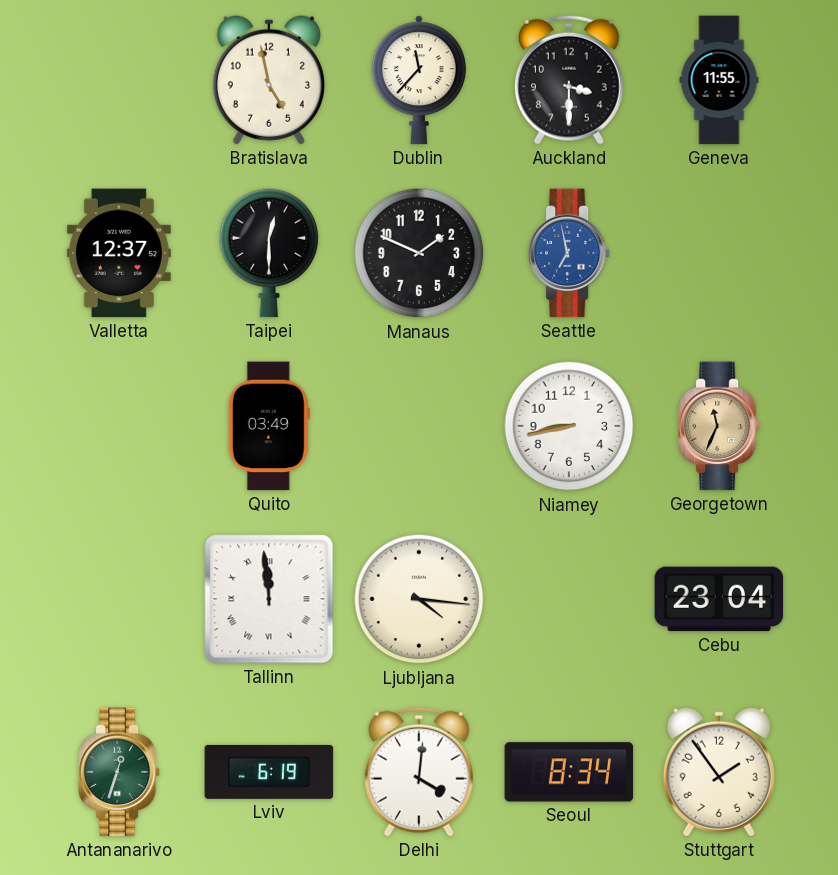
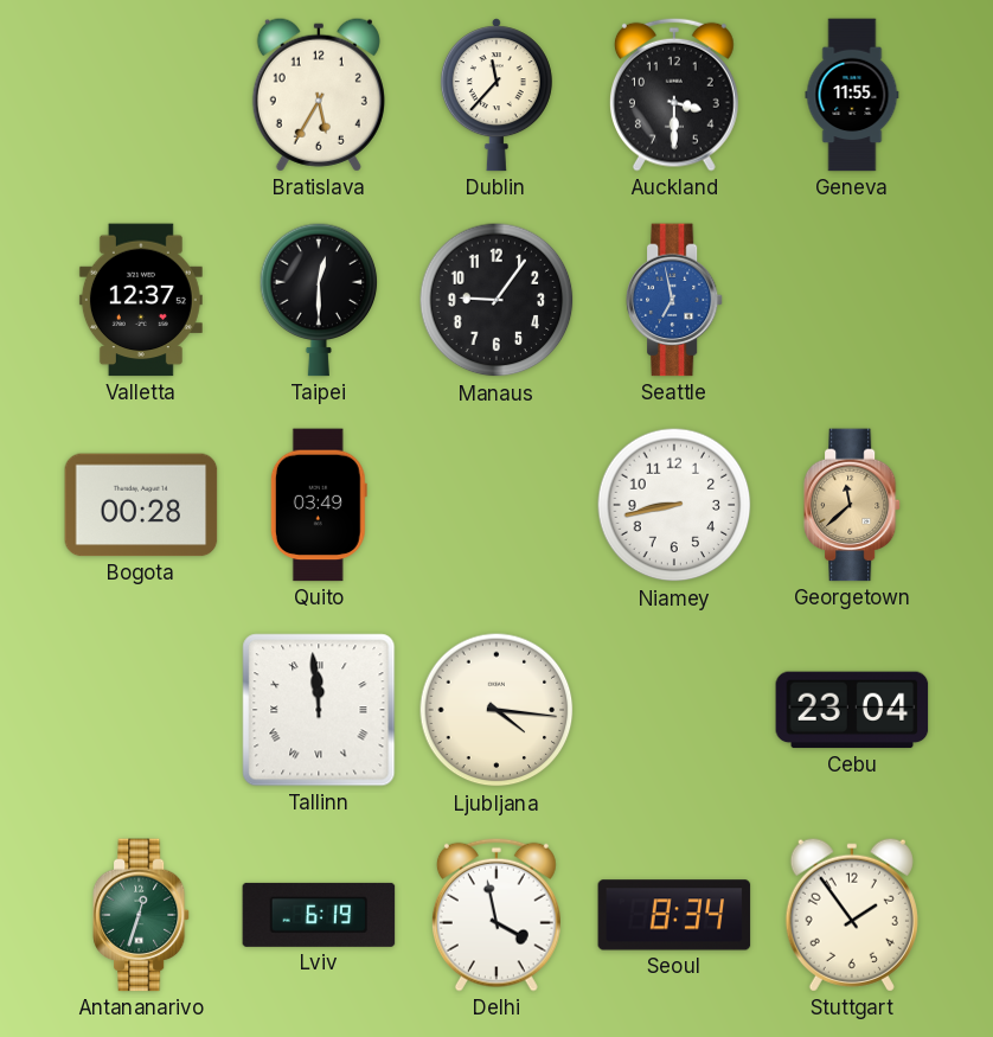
Bratislava: 4:58 -> 5:35 (319, 95)
Manaus: 1:49 -> 9:06 (496, 300)
Bogota: none -> 00:28 (141, 505)
Georgetown: 11:34 -> 11:38 (852, 505)
Delhi: 4:01 -> 3:58 (496, 915)
